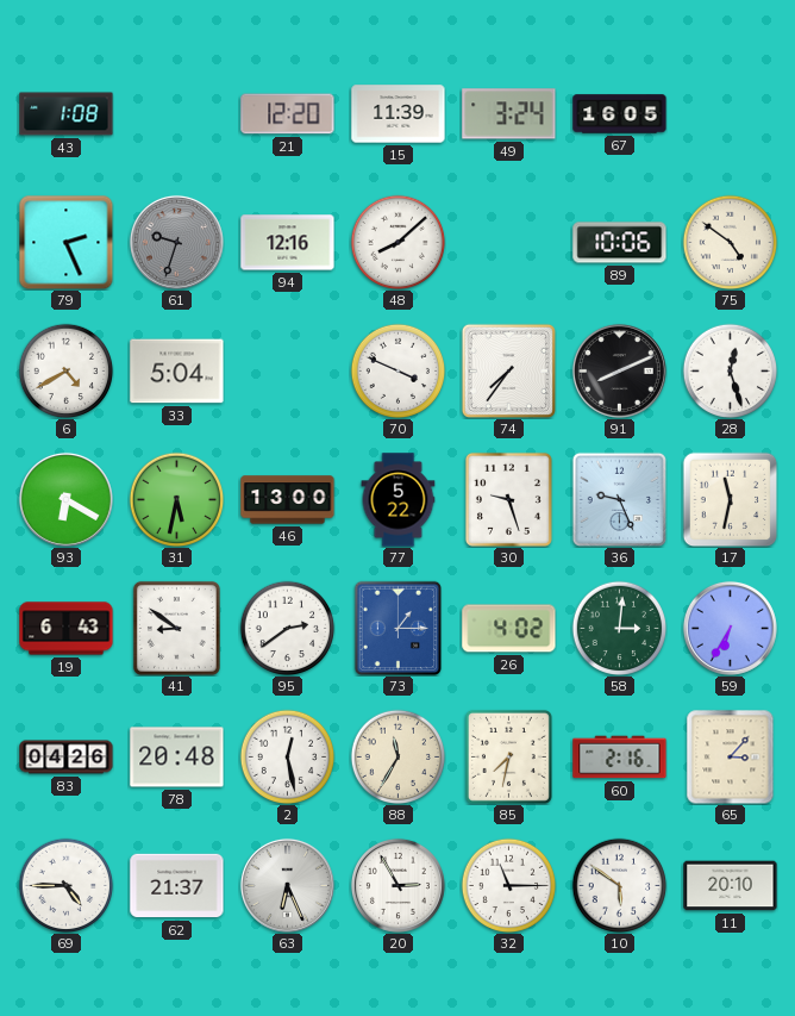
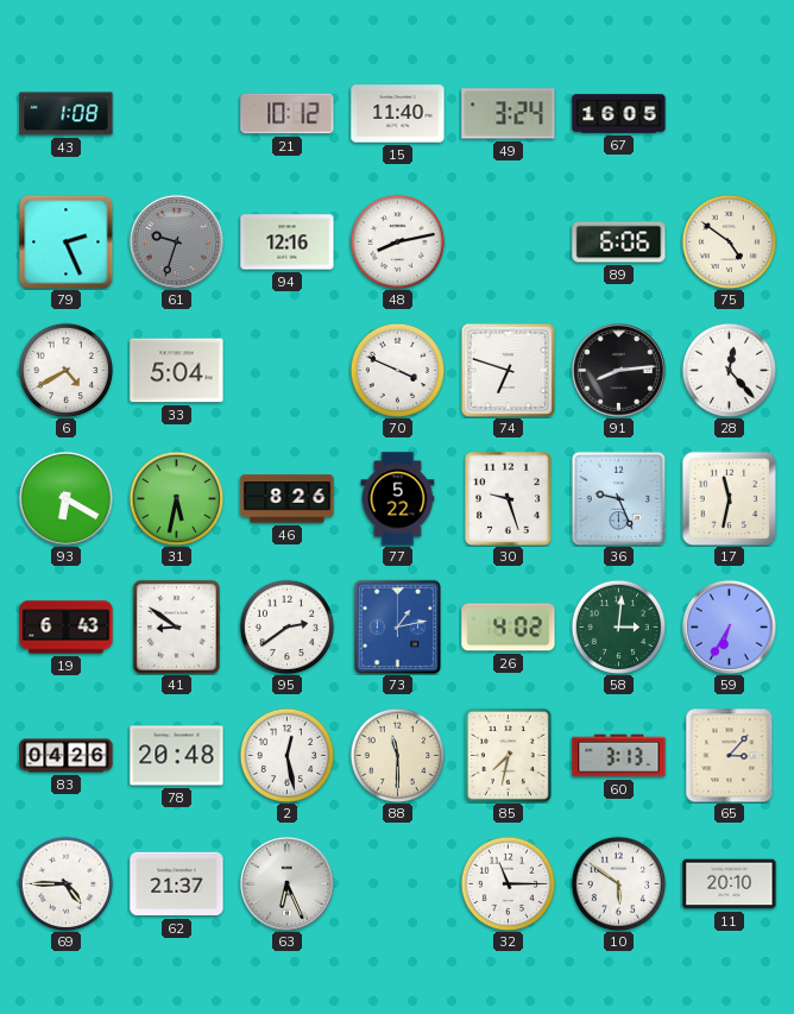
21: 12:20 -> 10:12 (288, 114)
15: 11:39 -> 11:40 (398, 114)
48: 8:08 -> 8:13 (397, 241)
89: 10:06 -> 6:06 (619, 243)
74: 7:36 -> 6:48 (508, 370)
91: 8:11 -> 8:14 (618, 370)
28: 12:27 -> 12:23 (729, 370)
46: 13:00 -> 8:26 (288, 499)
73: 1:15 -> 1:13 (397, 626)
88: 11:35 -> 11:30 (397, 755)
60: 2:16 -> 3:13 (619, 756)
20: 2:55 -> none (397, 885)
